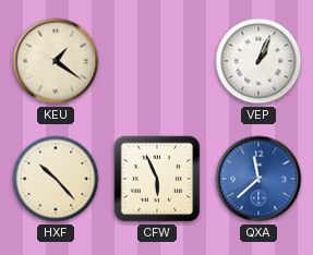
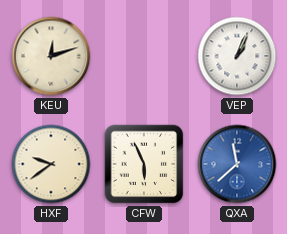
KEU: 1:21 -> 12:12 (51, 56)
HXF: 10:23 -> 9:39 (51, 164)
